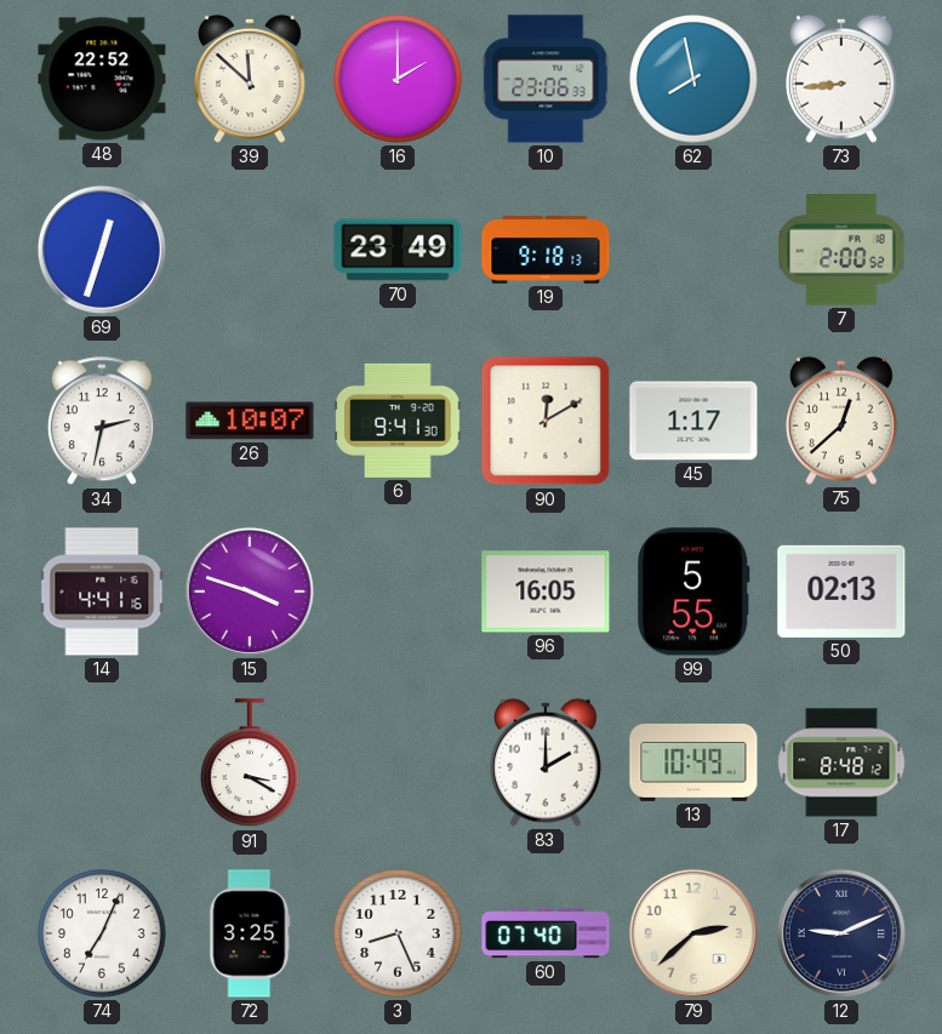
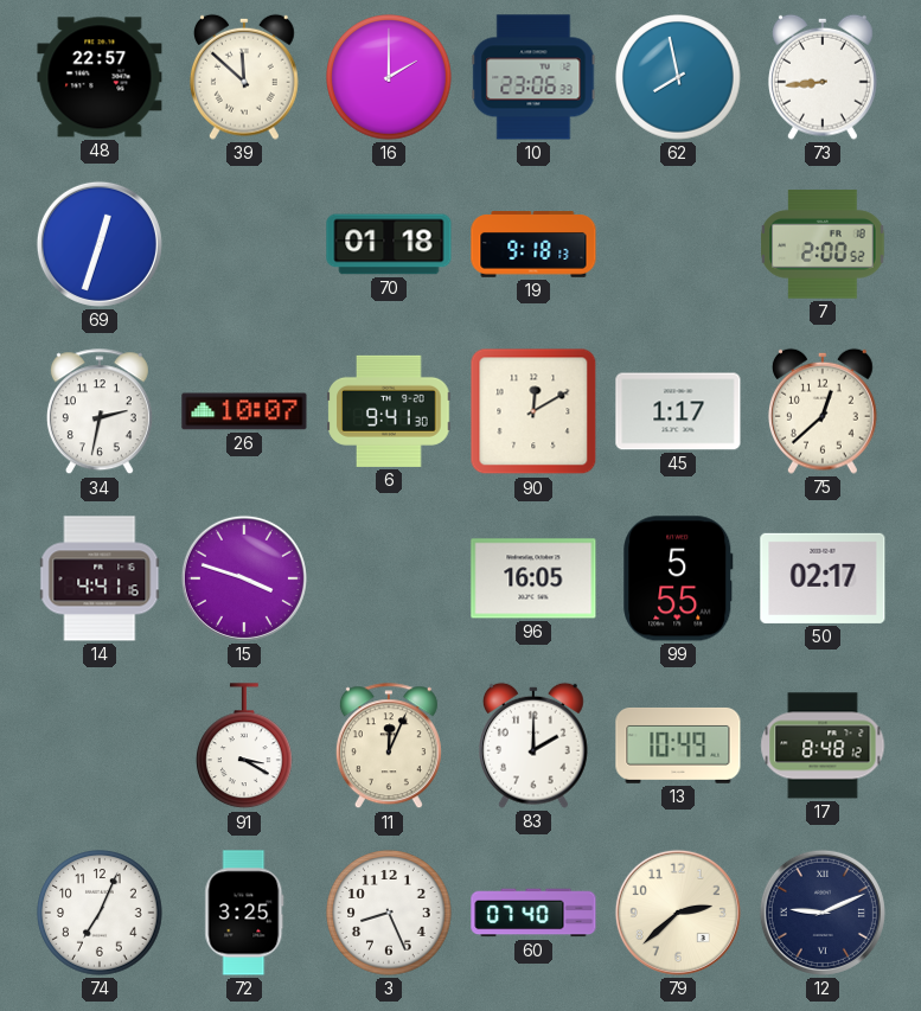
48: 22:52 -> 22:57 (100, 77)
70: 23:49 -> 01:18 (389, 244)
50: 02:13 -> 02:17 (823, 578)
11: none -> 12:04 (389, 747)
